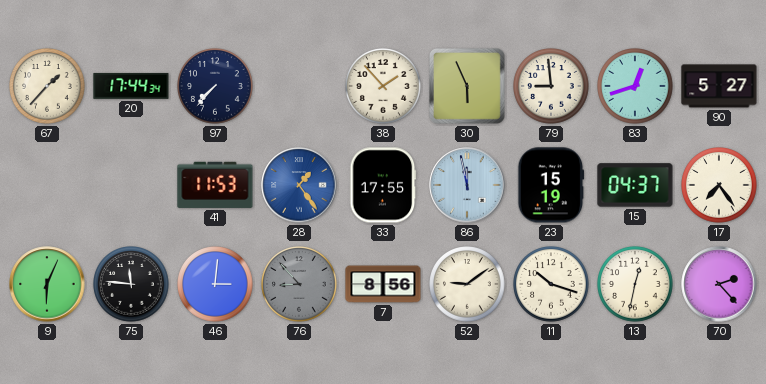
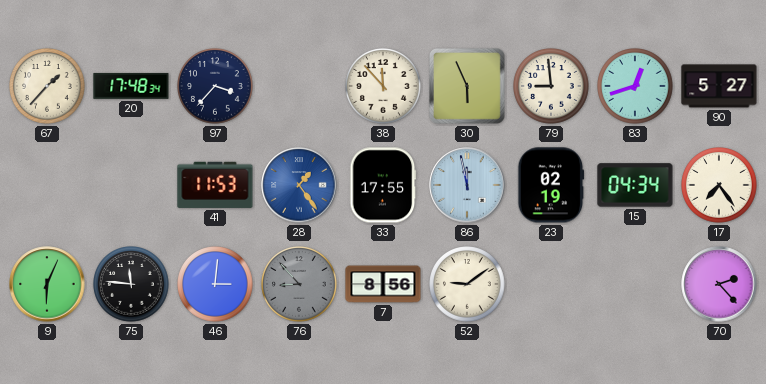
20: 17:44 -> 17:48 (131, 86)
97: 7:37 -> 3:37 (216, 87)
38: 1:53 -> 11:53 (384, 87)
23: 15:19 -> 02:19 (551, 185)
15: 04:37 -> 04:34 (635, 185)
11: 10:18 -> none (552, 285)
13: 12:32 -> none (636, 285)
